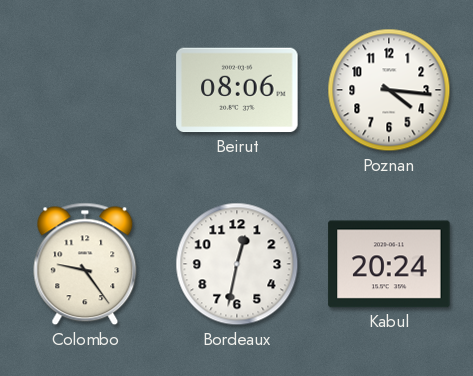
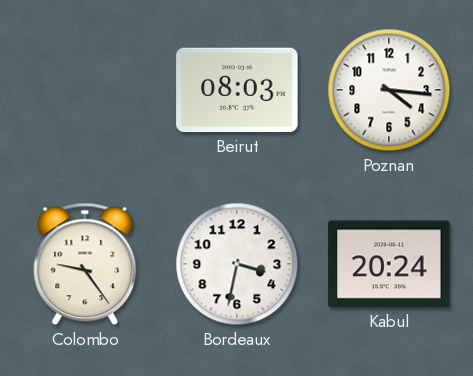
Beirut: 08:06 -> 08:03 (237, 90)
Bordeaux: 12:32 -> 3:32 (237, 264)
